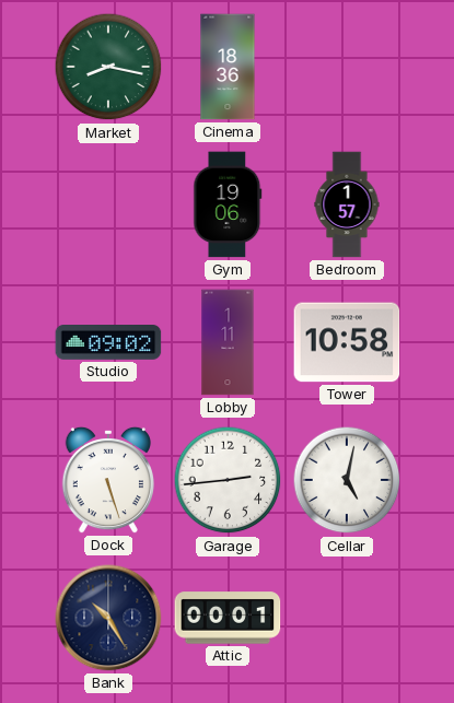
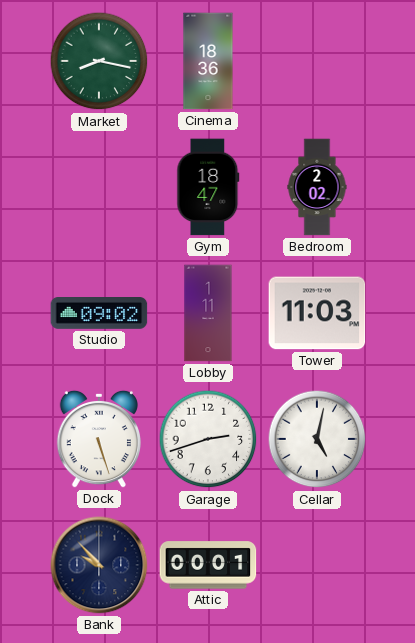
Gym: 19:06 -> 18:47 (208, 187)
Bedroom: 1:57 -> 2:02 (317, 187)
Tower: 10:58 -> 11:03 (317, 313)
Garage: 2:44 -> 2:42 (208, 439)
Bank: 10:25 -> 9:53 (99, 565)
